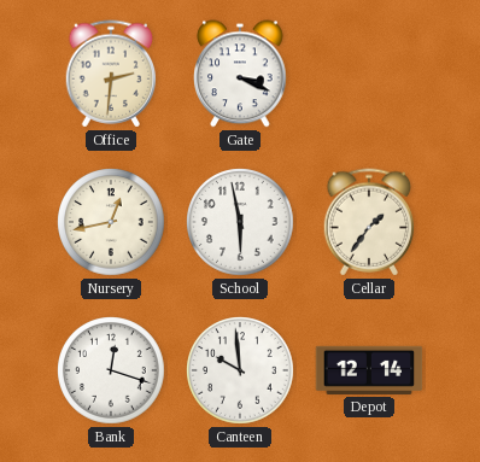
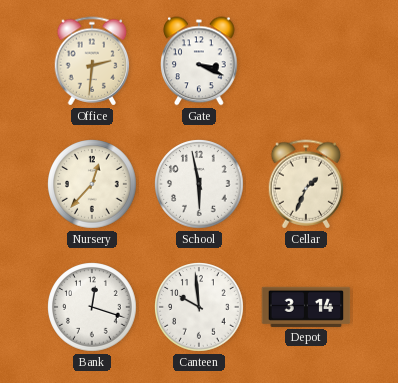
Nursery: 12:43 -> 12:37 (93, 185)
Cellar: 1:36 -> 1:34 (306, 184)
Depot: 12:14 -> 3:14 (306, 307)
